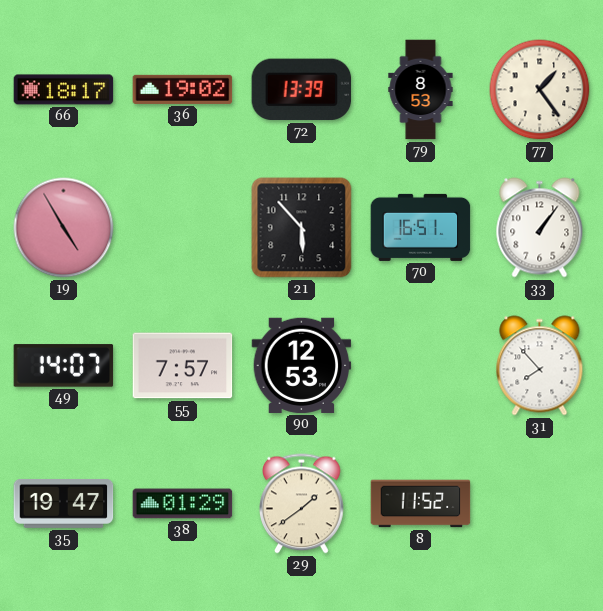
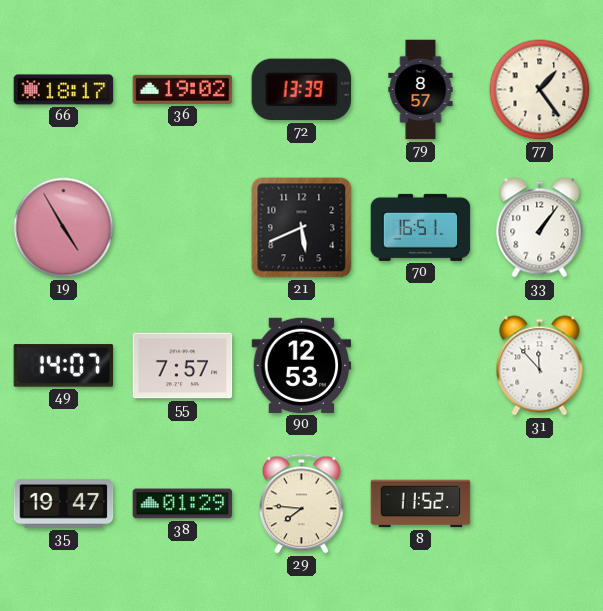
79: 8:53 -> 8:57 (421, 90)
21: 5:53 -> 5:41 (302, 228)
31: 7:53 -> 11:53 (540, 366)
29: 1:39 -> 7:46 (302, 504)
